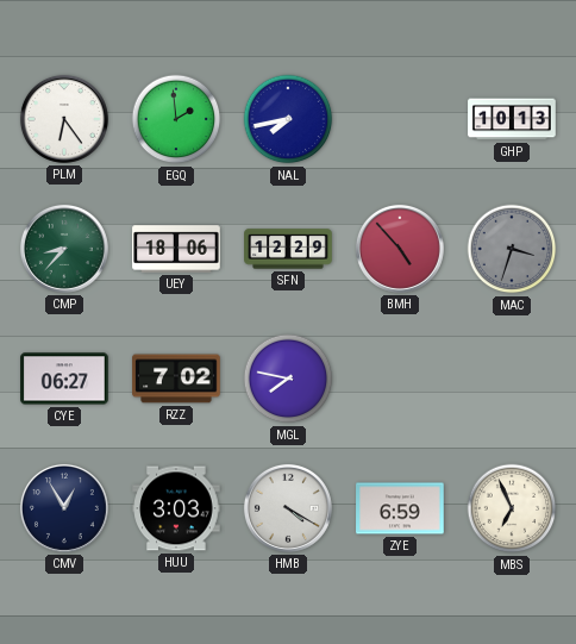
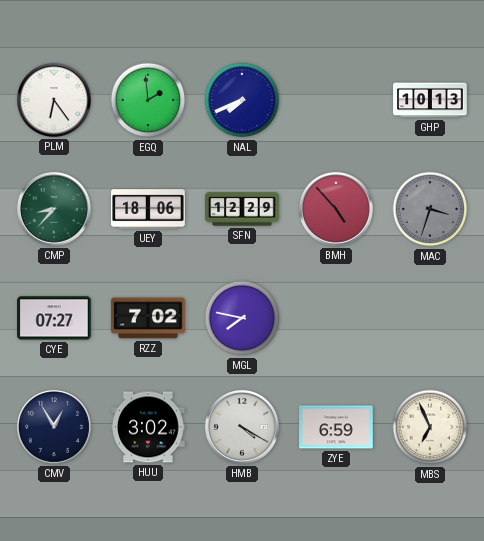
NAL: 7:43 -> 7:41 (242, 100)
CYE: 06:27 -> 07:27 (54, 318)
HUU: 3:03 -> 3:02 (148, 427)
